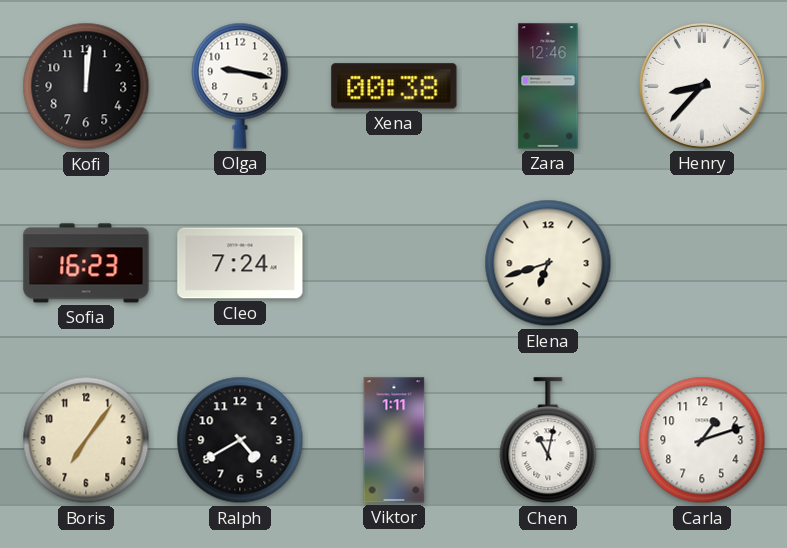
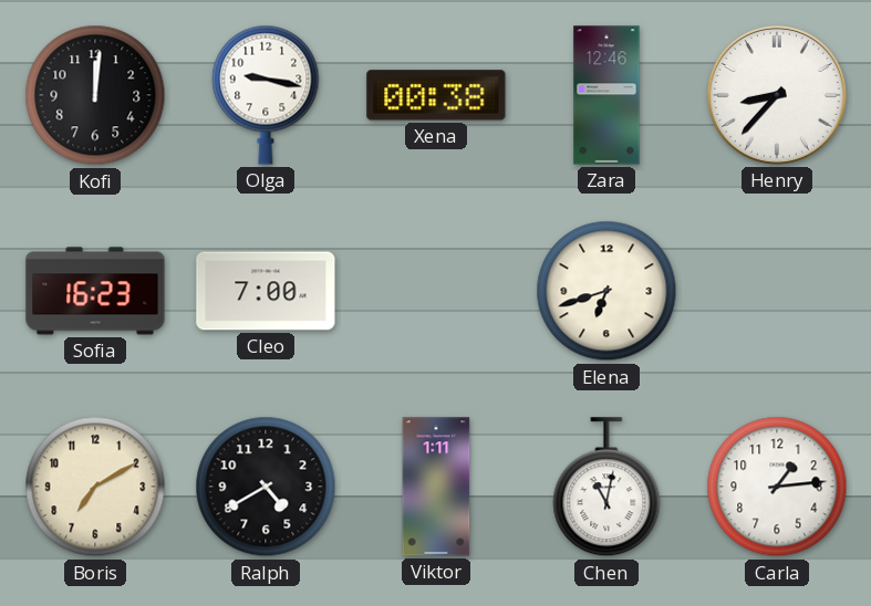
Cleo: 7:24 -> 7:00 (266, 291)
Boris: 7:06 -> 7:10 (95, 487)
Carla: 1:12 -> 1:14 (777, 487)
